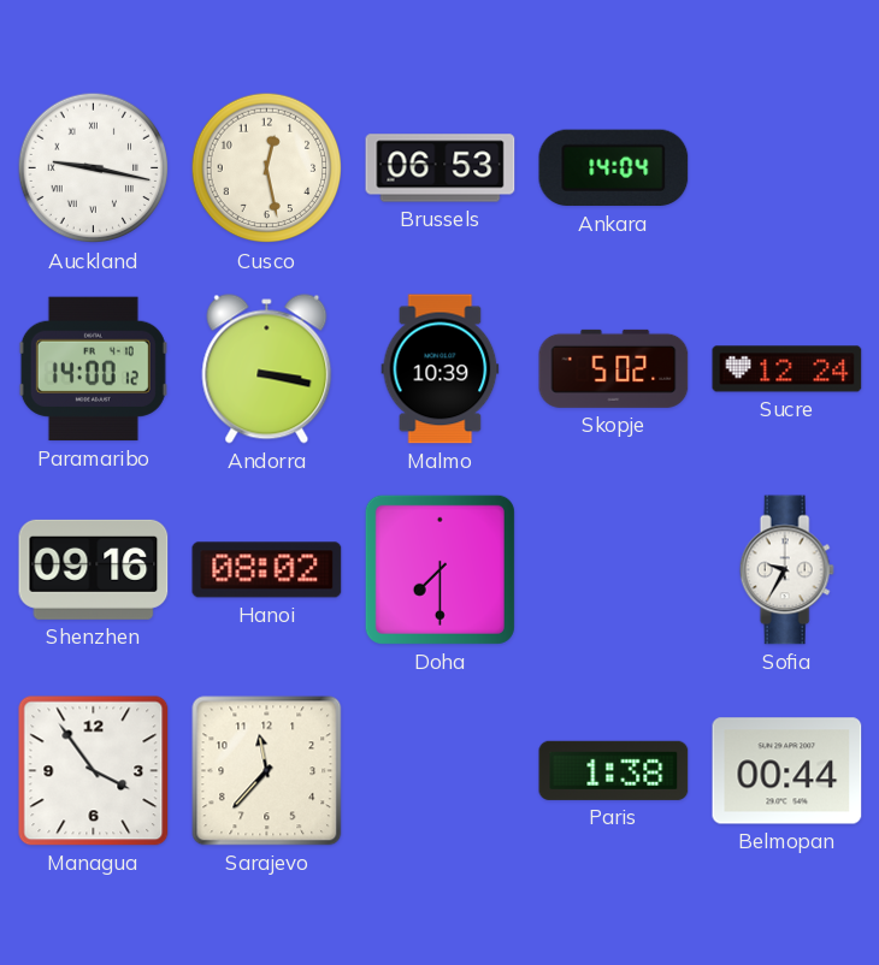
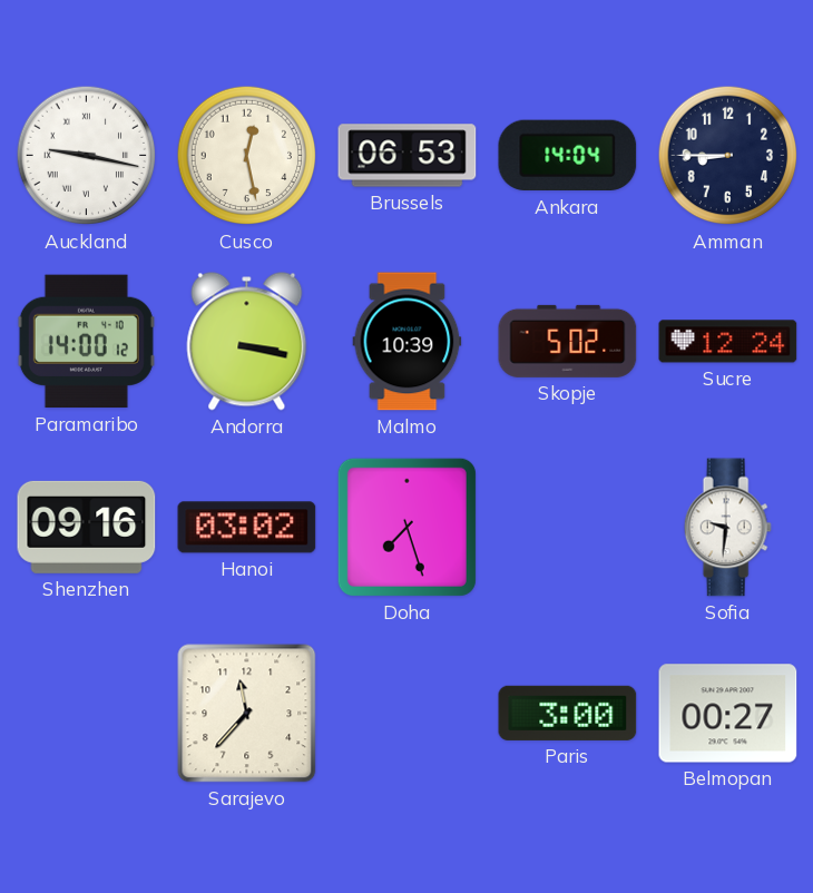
Amman: none -> 8:45 (728, 156)
Hanoi: 08:02 -> 03:02 (247, 528)
Doha: 7:30 -> 7:27 (406, 527)
Sofia: 9:35 -> 9:31 (727, 528)
Managua: 3:54 -> none (94, 771)
Paris: 1:38 -> 3:00 (568, 713)
Belmopan: 00:44 -> 00:27 (728, 714)
